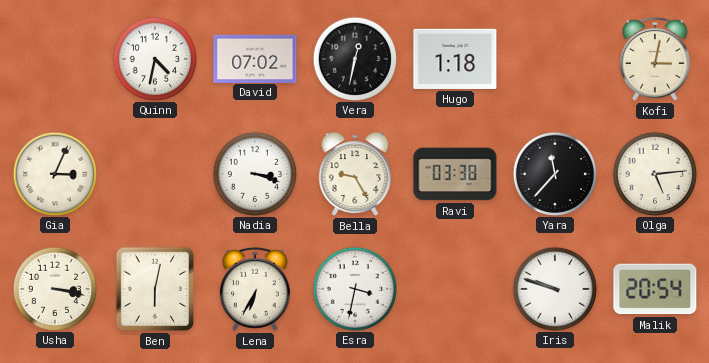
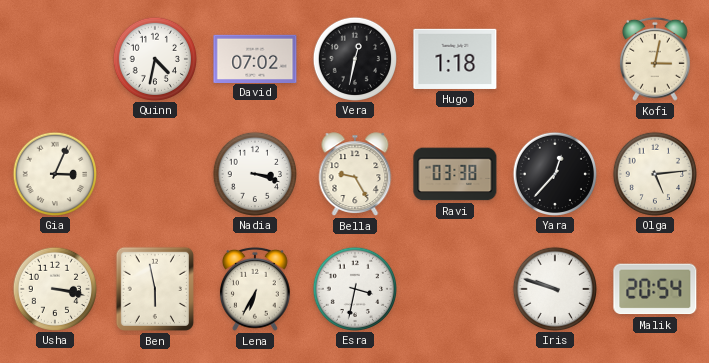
Yara: 11:37 -> 12:37 (554, 173)
Ben: 6:02 -> 5:58 (155, 289)
